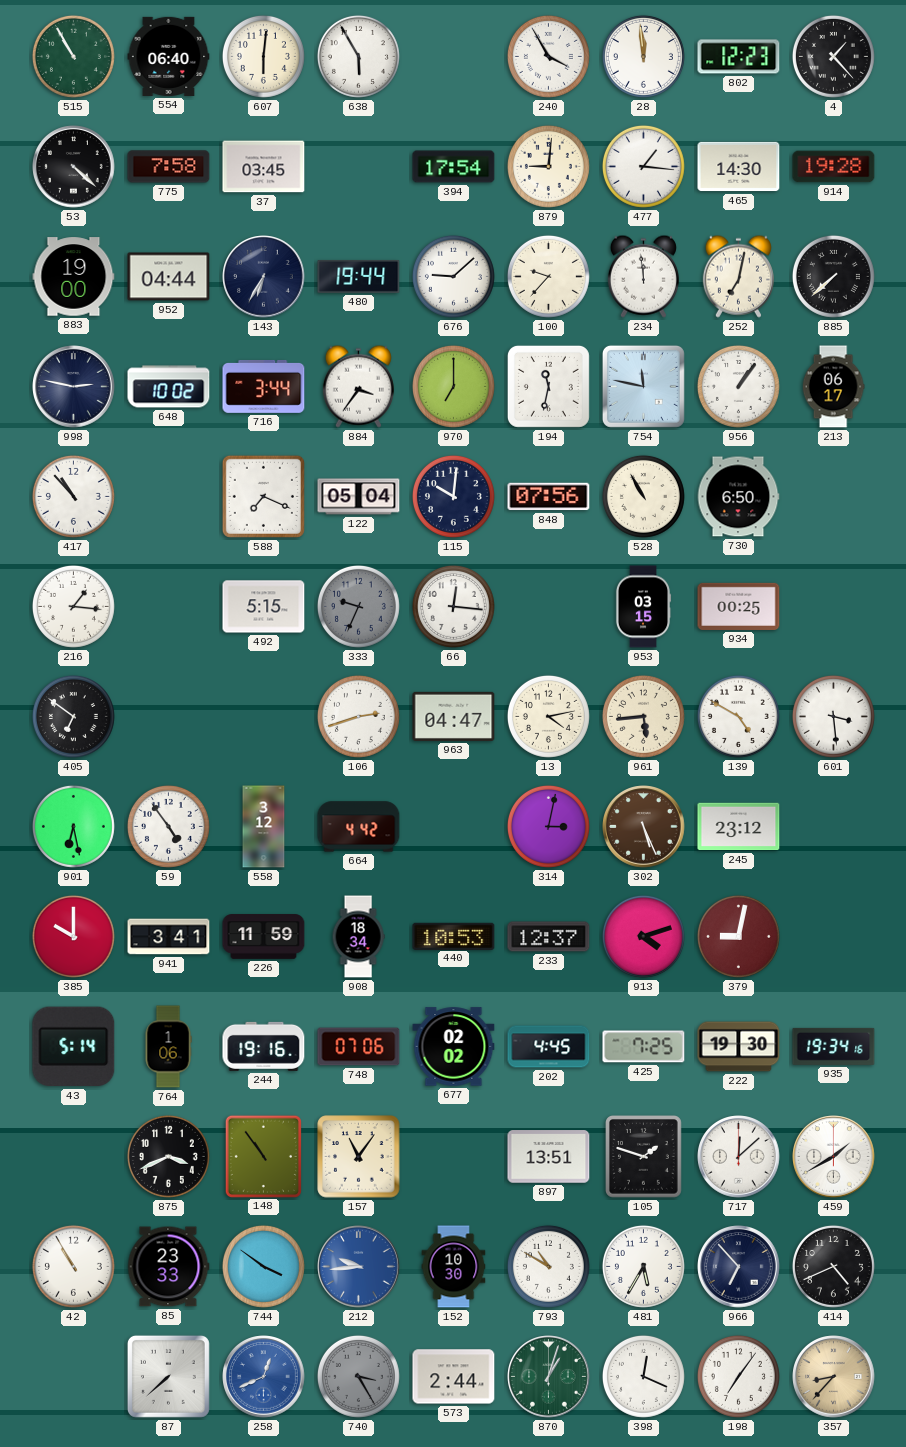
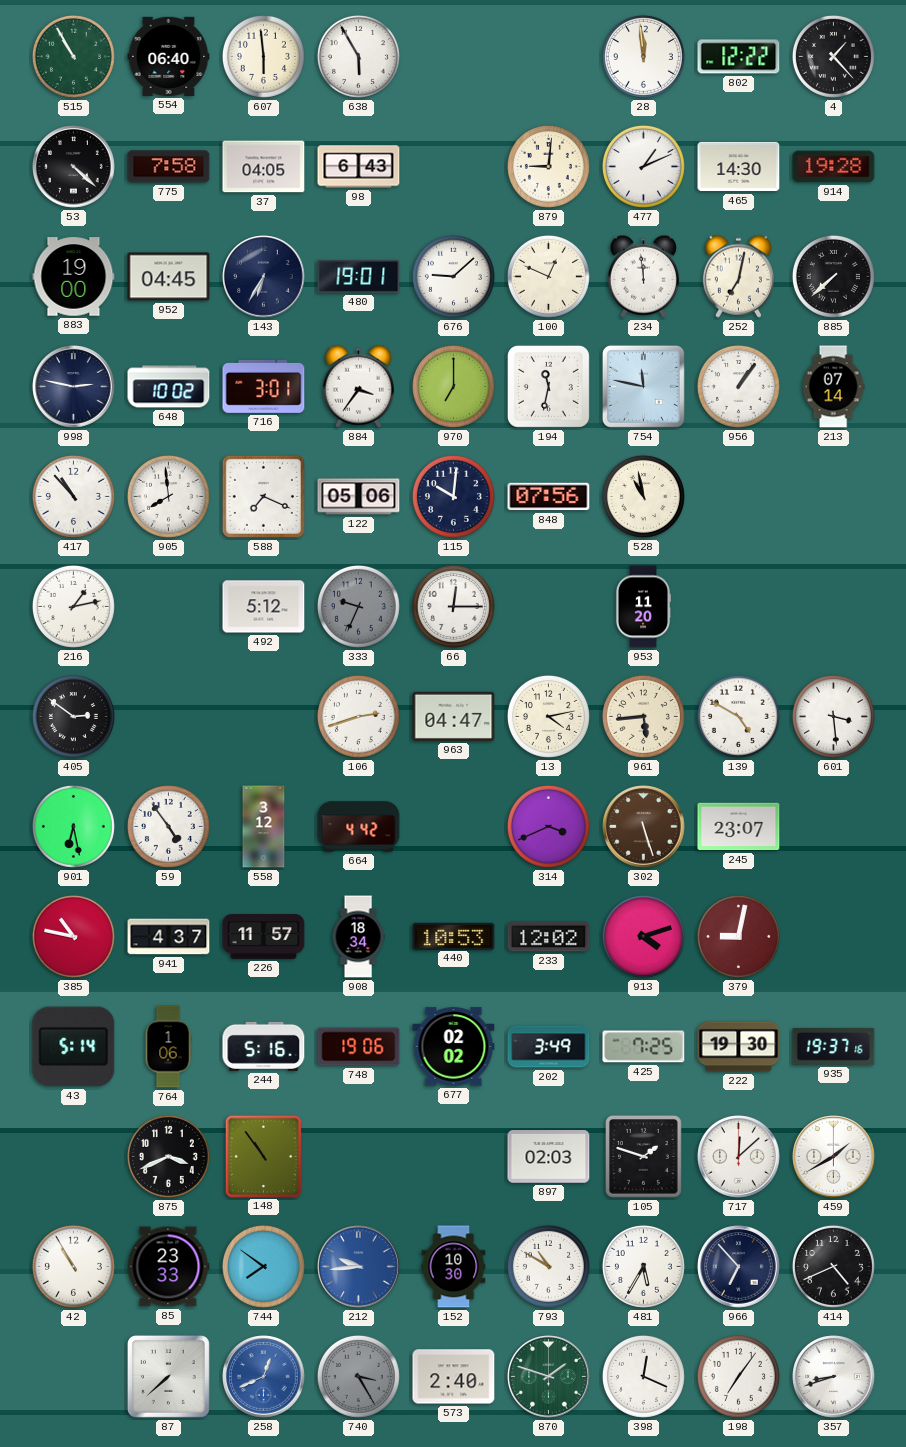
607: 6:01 -> 5:59 (263, 56)
240: 3:55 -> none (548, 56)
802: 12:23 -> 12:22 (739, 57)
37: 03:45 -> 04:05 (264, 167)
98: none -> 6:43 (359, 167)
394: 17:54 -> none (454, 167)
477: 1:16 -> 1:11 (643, 166)
952: 04:44 -> 04:45 (169, 277)
480: 19:44 -> 19:01 (359, 276)
100: 9:37 -> 12:49 (548, 276)
716: 3:44 -> 3:01 (264, 386)
213: 06:17 -> 07:14 (833, 387)
905: none -> 7:59 (168, 496)
122: 05:04 -> 05:06 (359, 497)
528: 10:55 -> 10:58 (643, 496)
730: 6:50 -> none (738, 497)
216: 1:16 -> 1:13 (73, 606)
492: 5:15 -> 5:12 (264, 607)
66: 12:16 -> 12:15 (453, 606)
953: 03:15 -> 11:20 (643, 607)
934: 00:25 -> none (739, 606)
405: 6:51 -> 2:51 (73, 716)
314: 3:02 -> 3:41 (548, 826)
302: 5:26 -> 5:27 (644, 827)
245: 23:12 -> 23:07 (739, 827)
385: 10:00 -> 10:47 (73, 936)
941: 3:41 -> 4:37 (169, 937)
226: 11:59 -> 11:57 (264, 937)
233: 12:37 -> 12:02 (549, 937)
244: 19:16 -> 5:16 (264, 1046)
748: 07:06 -> 19:06 (359, 1047)
202: 4:45 -> 3:49 (549, 1047)
935: 19:34 -> 19:37 (834, 1046)
157: 11:06 -> none (359, 1157)
897: 13:51 -> 02:03 (549, 1157)
744: 3:51 -> 7:51 (263, 1266)
573: 2:44 -> 2:40 (454, 1377)
870: 1:03 -> 1:48 (549, 1377)
357: 8:37 -> 8:42 (834, 1377)
357 dial: champagne -> white (834, 1377)
